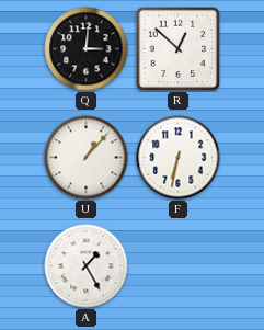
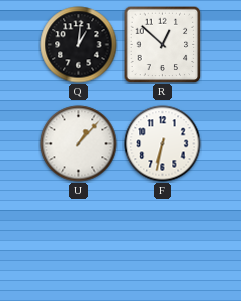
Q: 3:01 -> 1:01 (79, 45)
A: 1:25 -> none (87, 266)
